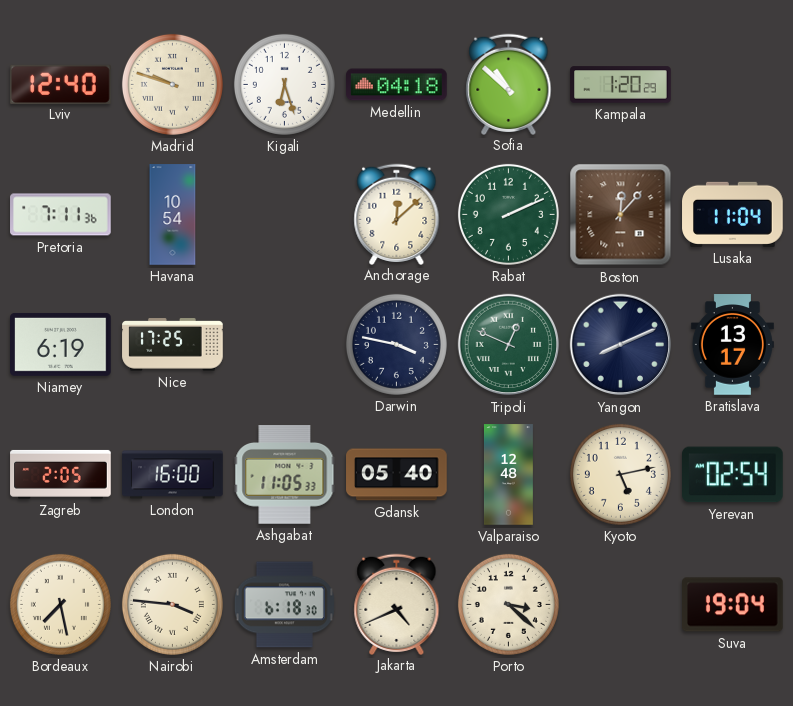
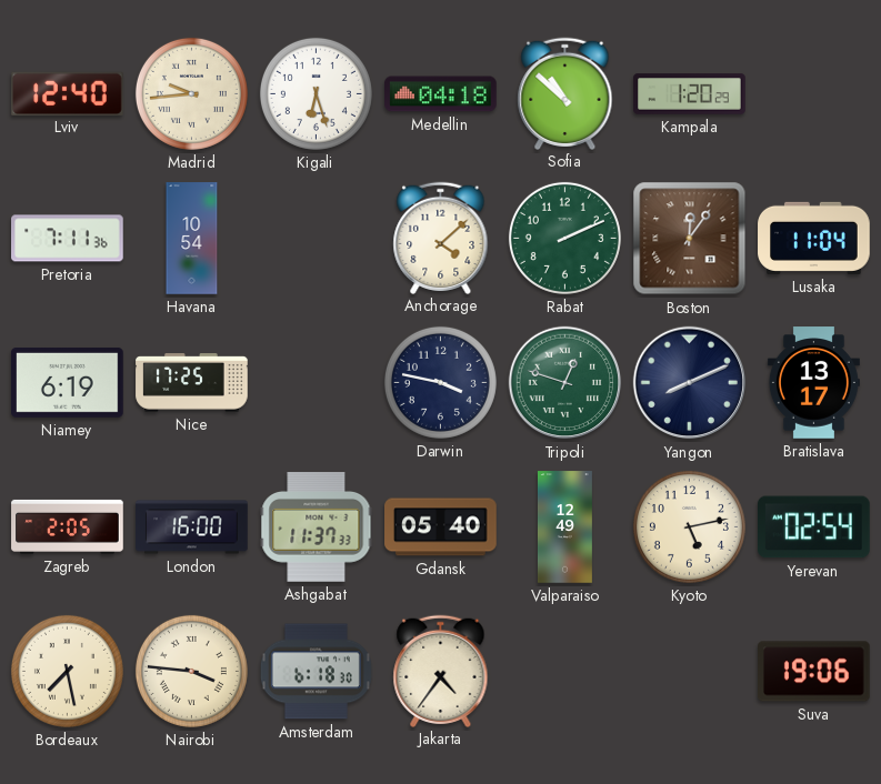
Madrid: 9:48 -> 9:44 (191, 93)
Anchorage: 12:08 -> 4:08 (441, 238)
Boston: 12:07 -> 12:06 (690, 239)
Tripoli: 12:49 -> 12:48 (565, 383)
Ashgabat: 11:05 -> 11:37 (317, 527)
Valparaiso: 12:48 -> 12:49 (564, 527)
Jakarta: 4:41 -> 4:36 (441, 671)
Porto: 3:22 -> none (508, 604)
Suva: 19:04 -> 19:06 (814, 672)
